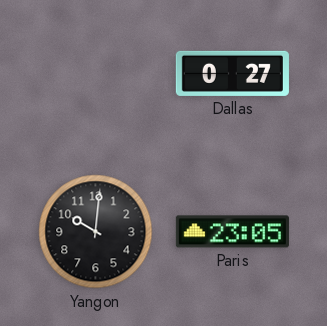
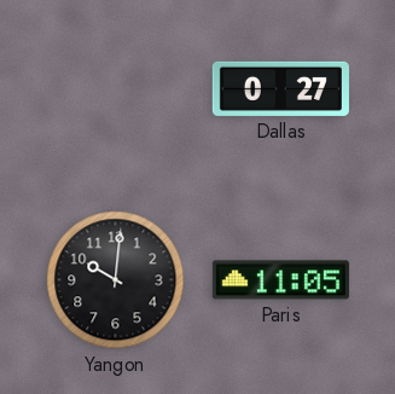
Paris: 23:05 -> 11:05 (280, 280)
